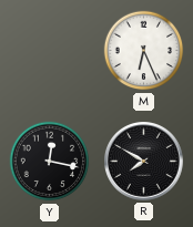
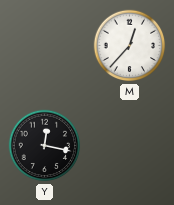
M: 6:26 -> 12:37 (130, 46)
R: 7:50 -> none (144, 162)
